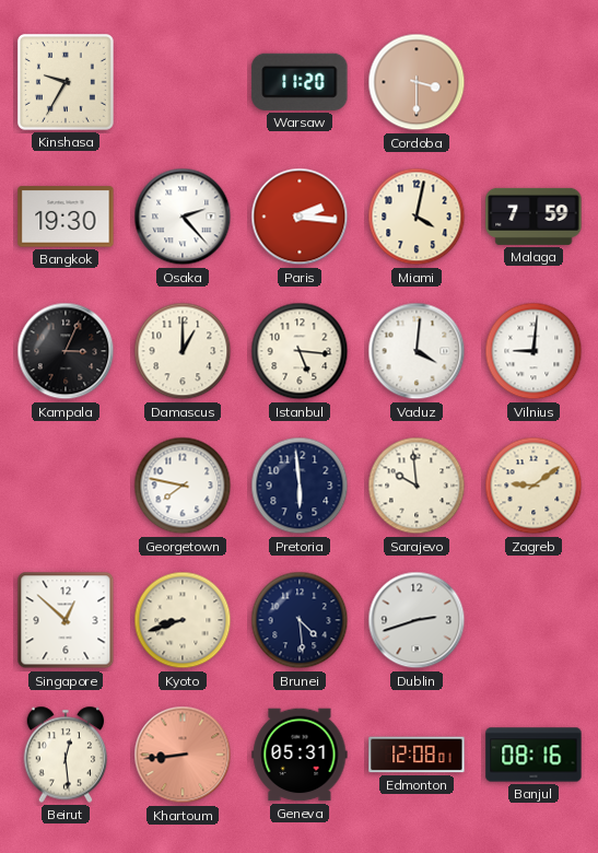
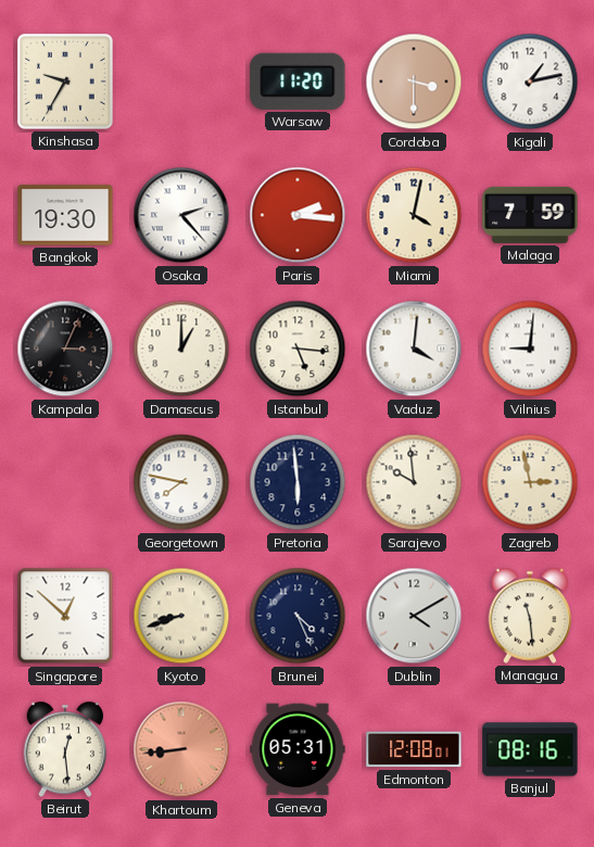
Kigali: none -> 1:13 (530, 81)
Zagreb: 9:09 -> 2:58 (530, 482)
Brunei: 4:29 -> 4:26 (298, 616)
Dublin: 2:42 -> 4:10 (414, 616)
Managua: none -> 11:29 (530, 616)
